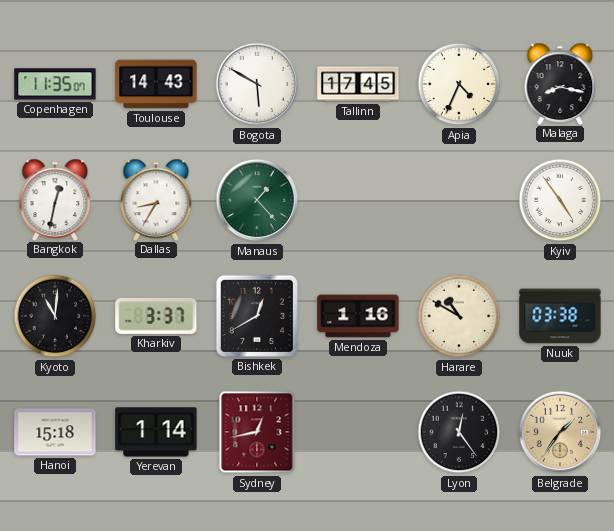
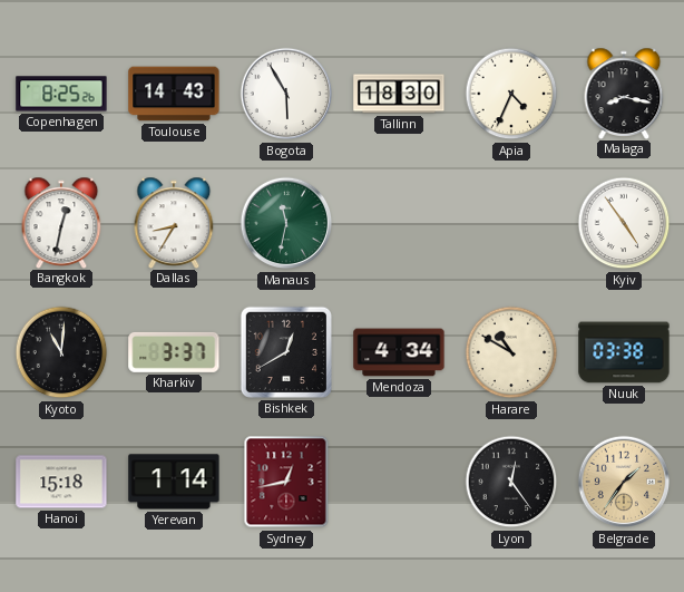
Copenhagen: 11:35 -> 8:25 (61, 94)
Bogota: 5:50 -> 5:55 (286, 94)
Tallinn: 17:45 -> 18:30 (399, 94)
Manaus: 1:23 -> 11:32 (286, 223)
Mendoza: 1:16 -> 4:34 (399, 352)
